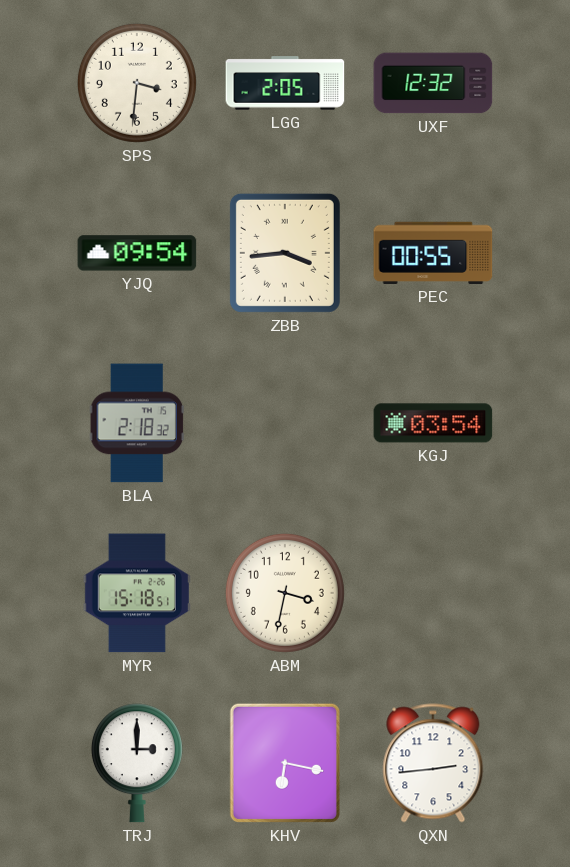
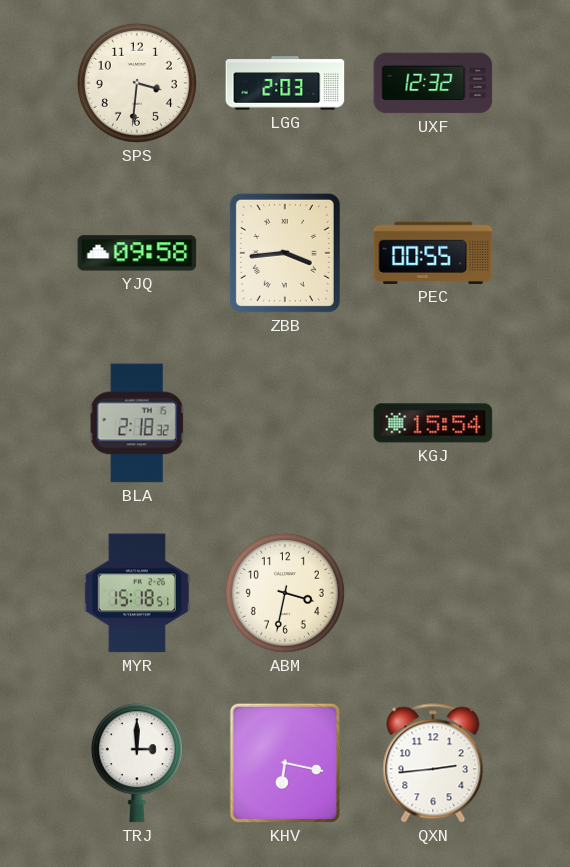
LGG: 2:05 -> 2:03 (285, 83)
YJQ: 09:54 -> 09:58 (137, 253)
KGJ: 03:54 -> 15:54 (433, 423)
